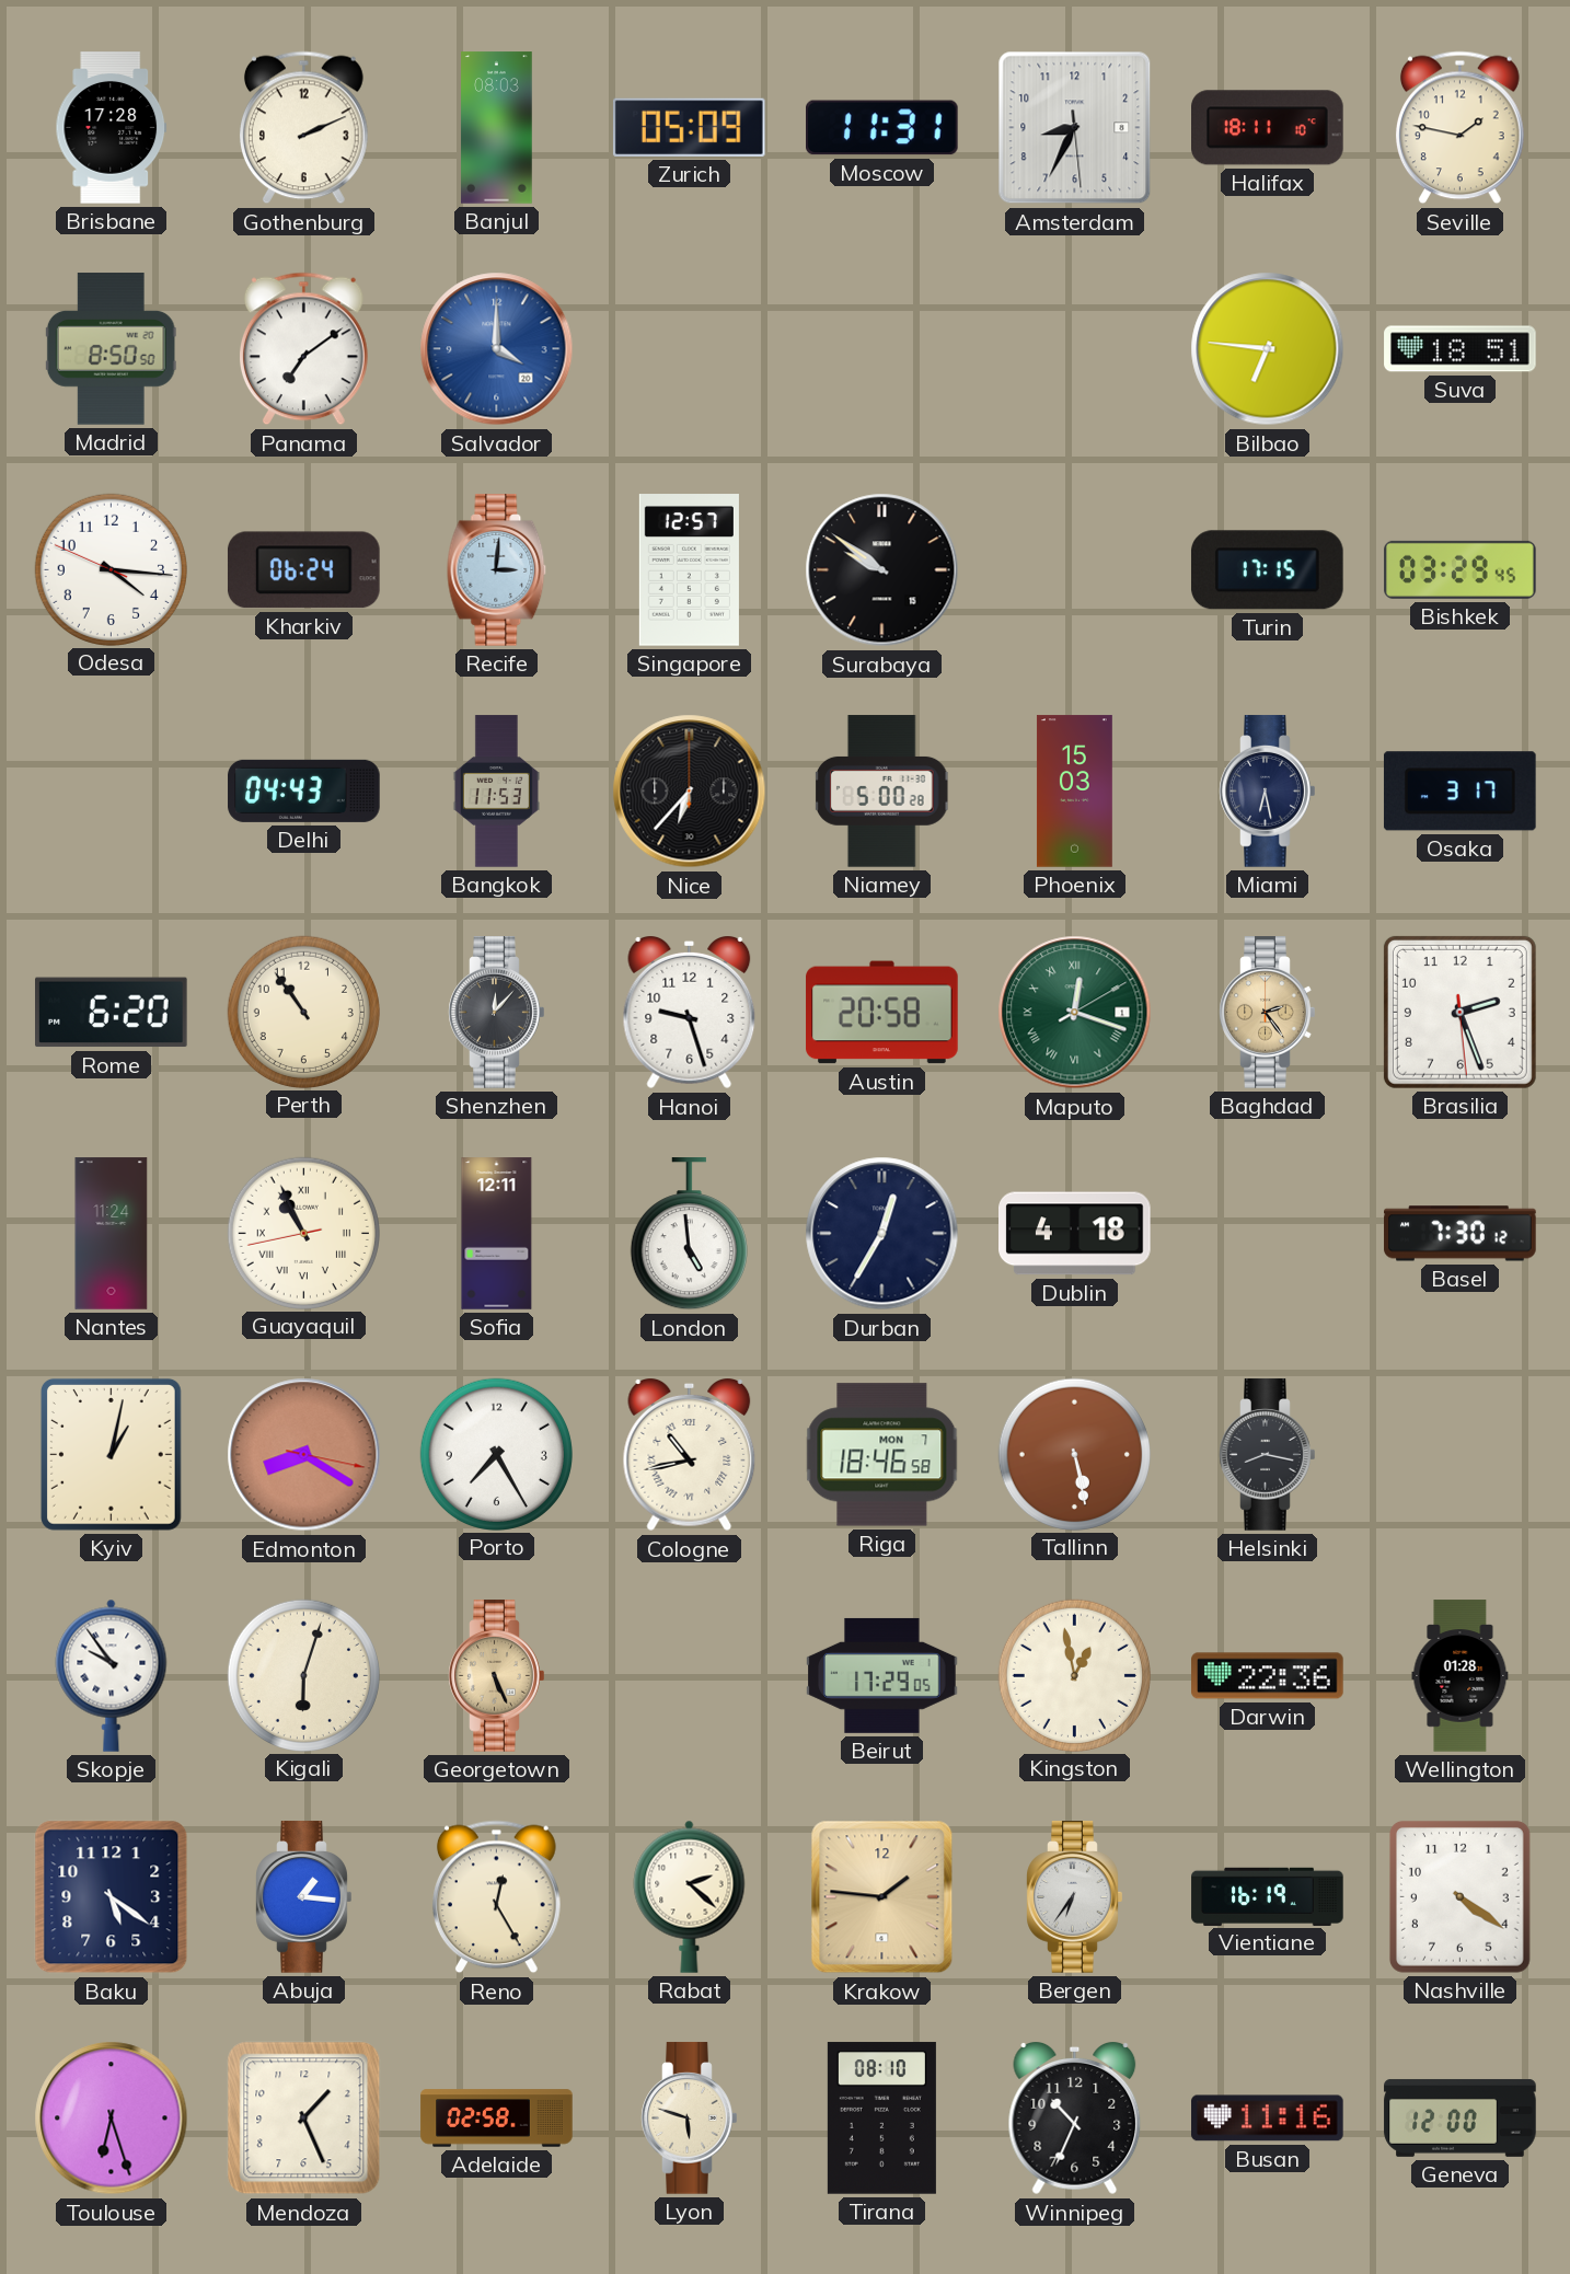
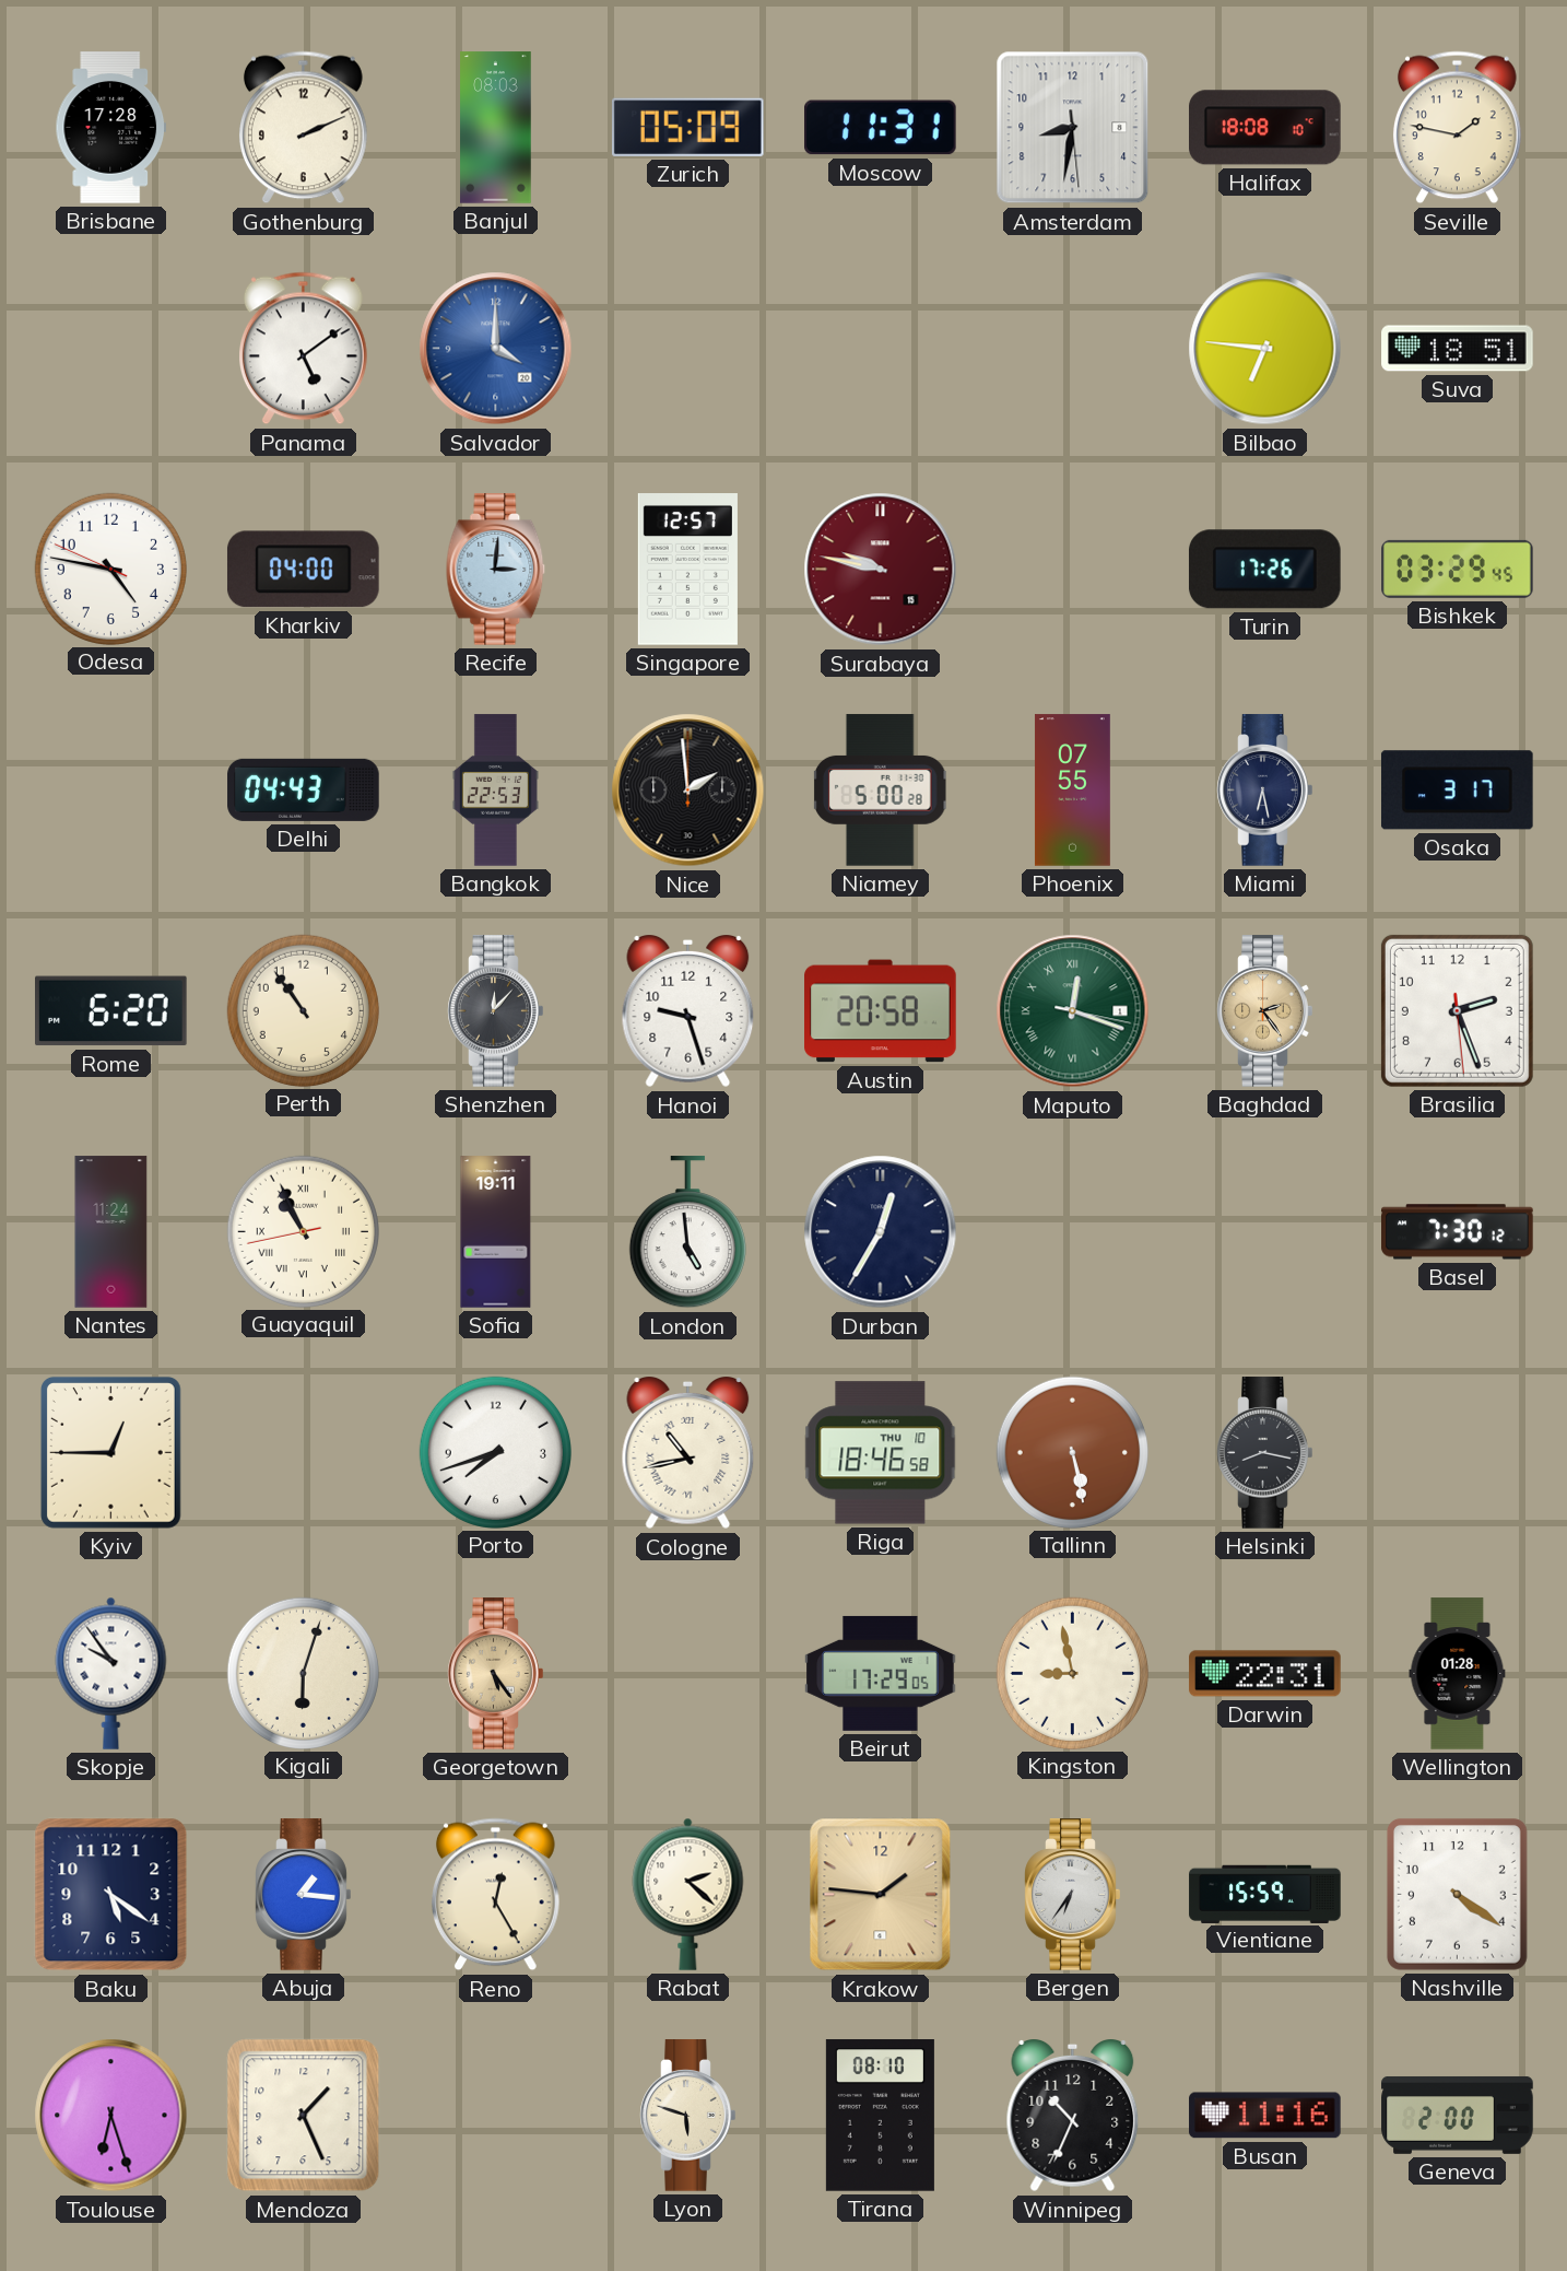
Amsterdam: 8:34 -> 8:31 (1073, 128)
Halifax: 18:11 -> 18:08 (1265, 128)
Madrid: 8:50 -> none (111, 349)
Panama: 7:09 -> 5:09 (303, 349)
Odesa: 4:15 -> 4:46 (110, 569)
Kharkiv: 06:24 -> 04:00 (303, 570)
Surabaya: 9:51 -> 9:47 (881, 570)
Surabaya dial: black -> burgundy (881, 570)
Turin: 17:15 -> 17:26 (1264, 570)
Bangkok: 11:53 -> 22:53 (495, 791)
Nice: 6:37 -> 1:59 (688, 791)
Phoenix: 15:03 -> 07:55 (1072, 791)
Maputo: 12:18:10 -> 12:18:17 (1073, 1011)
Sofia: 12:11 -> 19:11 (496, 1232)
Dublin: 4:18 -> none (1075, 1234)
Kyiv: 1:02 -> 12:45 (110, 1452)
Edmonton: 8:20 -> none (304, 1455)
Porto: 7:25 -> 7:42 (495, 1452)
Riga date: MON 7 -> THU 10 (881, 1453)
Georgetown: 5:26 -> 5:24 (496, 1674)
Kingston: 12:58 -> 8:58 (1072, 1673)
Darwin: 22:36 -> 22:31 (1265, 1674)
Vientiane: 16:19 -> 15:59 (1265, 1894)
Adelaide: 02:58 -> none (497, 2119)
Geneva: 12:00 -> 2:00 (1458, 2115)
